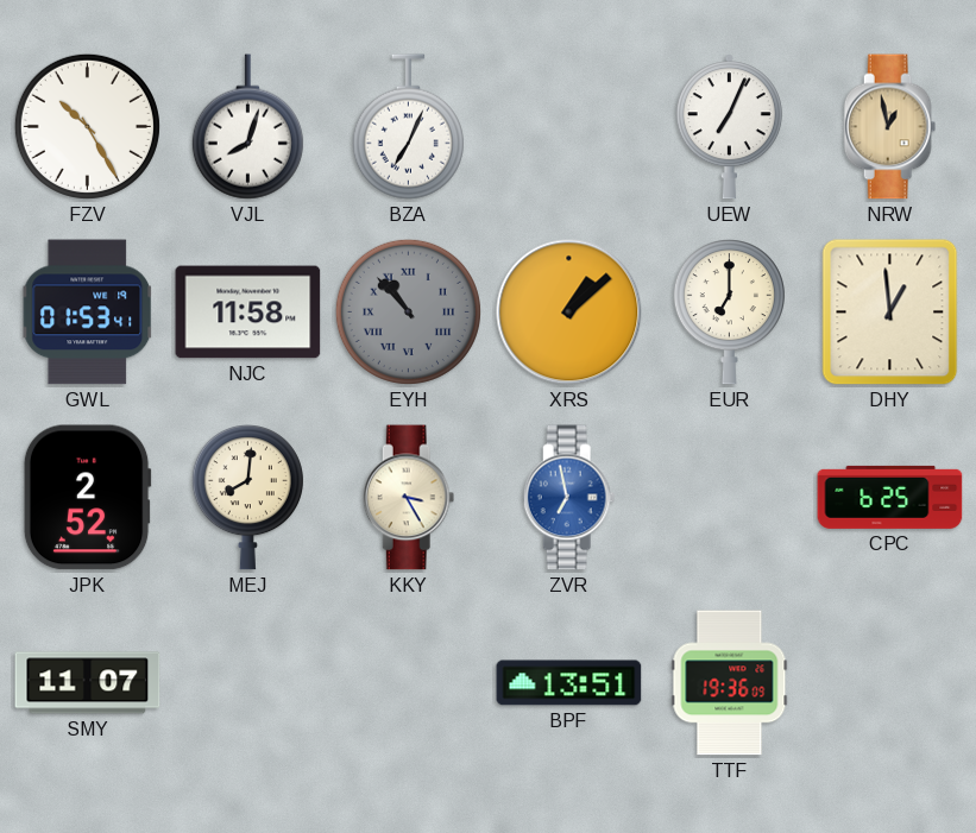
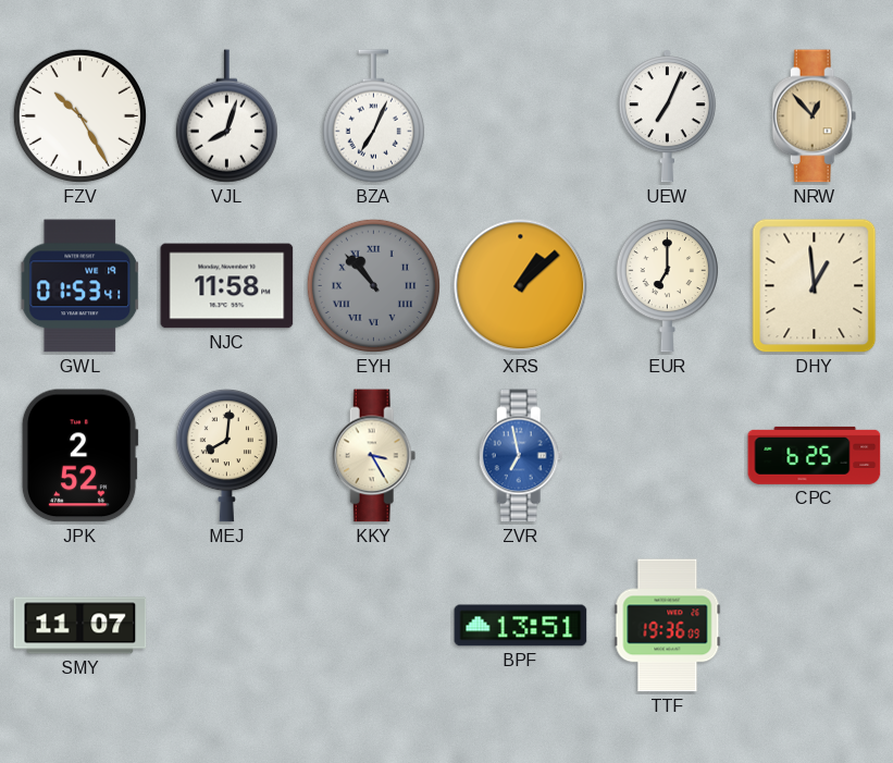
NRW: 12:58 -> 12:53 (815, 116)
